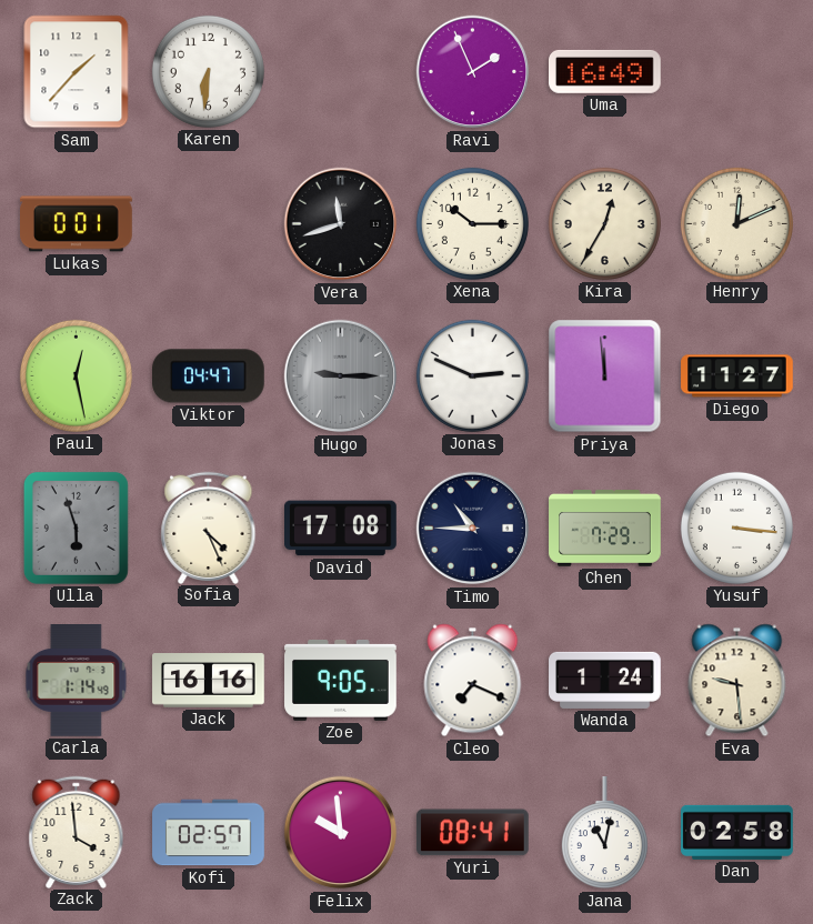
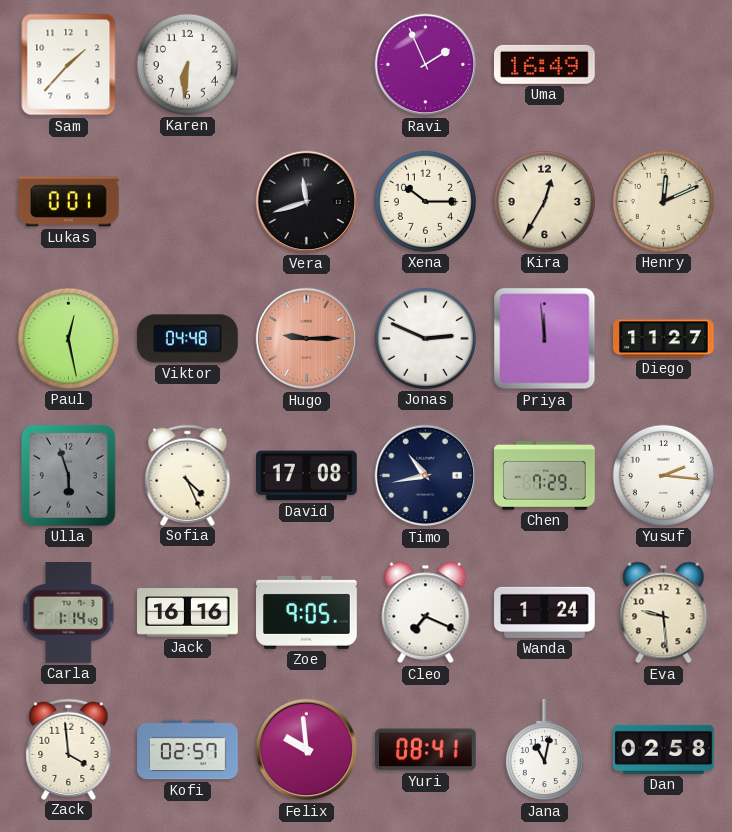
Viktor: 04:47 -> 04:48 (188, 339)
Hugo dial: grey -> salmon (307, 339)
Timo: 10:45 -> 10:43 (426, 476)
Yusuf: 3:16 -> 2:16 (663, 475)
